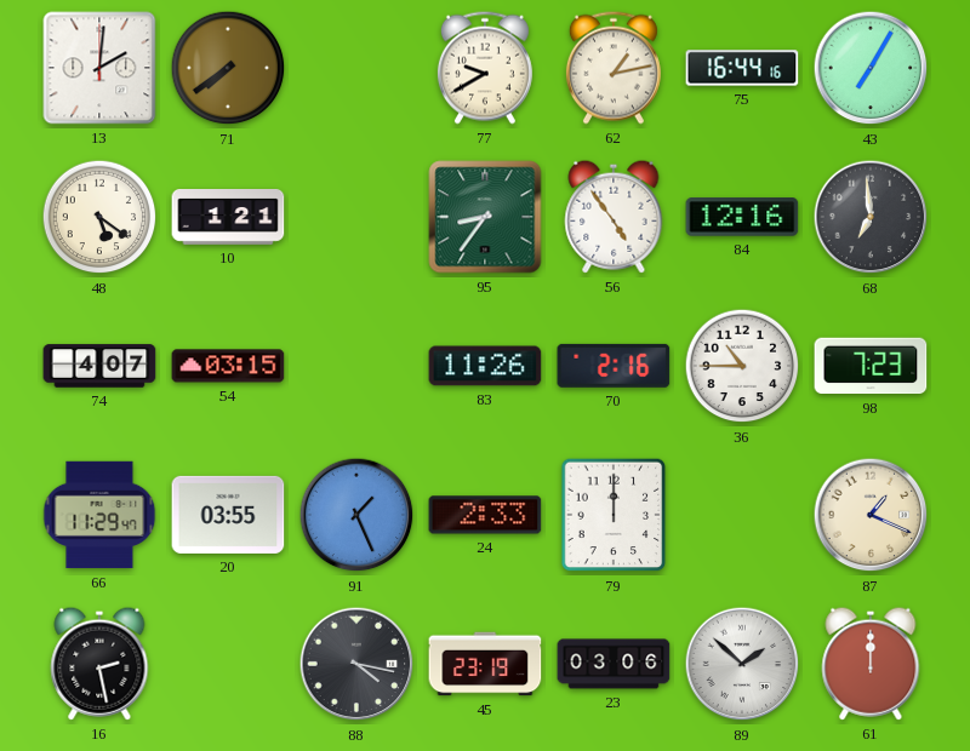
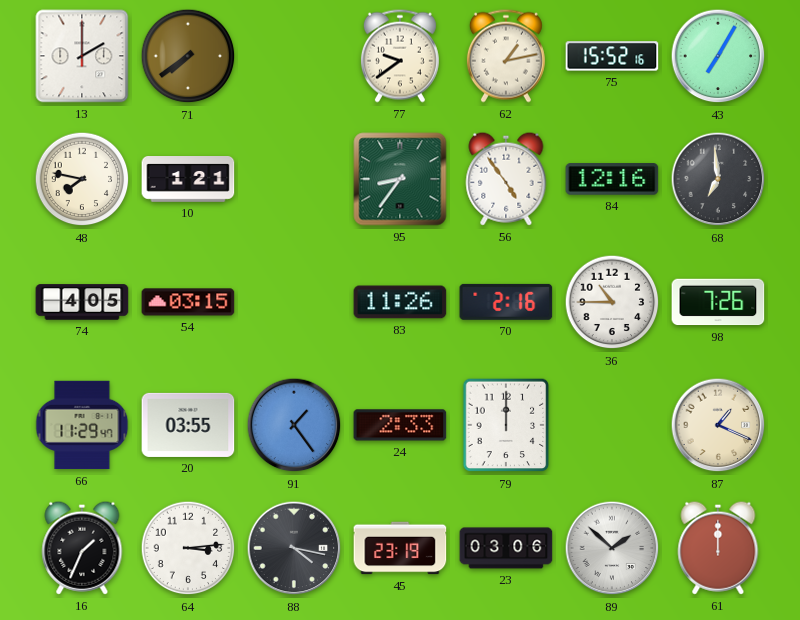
13: 2:01 -> 2:00 (82, 56)
77: 9:40 -> 9:39 (400, 56)
75: 16:44 -> 15:52 (612, 56)
48: 5:21 -> 7:47 (82, 179)
74: 4:07 -> 4:05 (82, 302)
98: 7:23 -> 7:26 (718, 302)
91: 1:26 -> 1:24 (294, 425)
16: 2:28 -> 1:34 (82, 548)
64: none -> 3:14 (188, 548)
